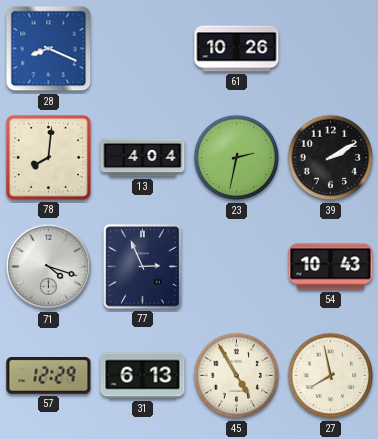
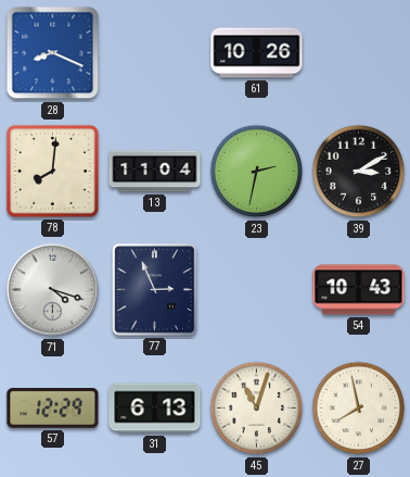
13: 4:04 -> 11:04 (155, 172)
39: 2:10 -> 3:10 (359, 172)
45: 4:55 -> 11:03 (257, 409)
